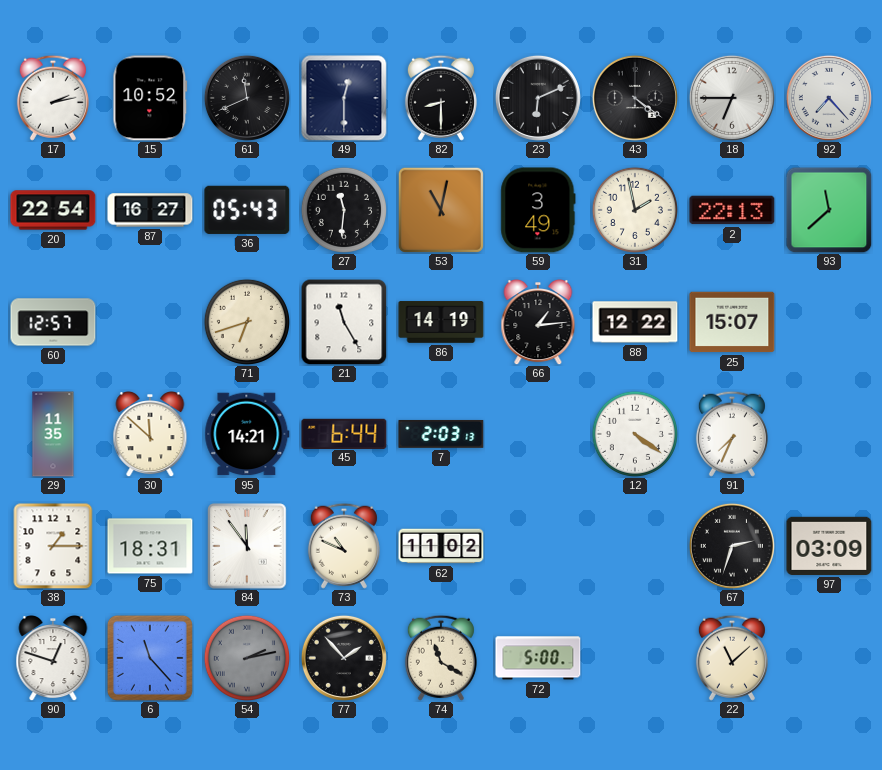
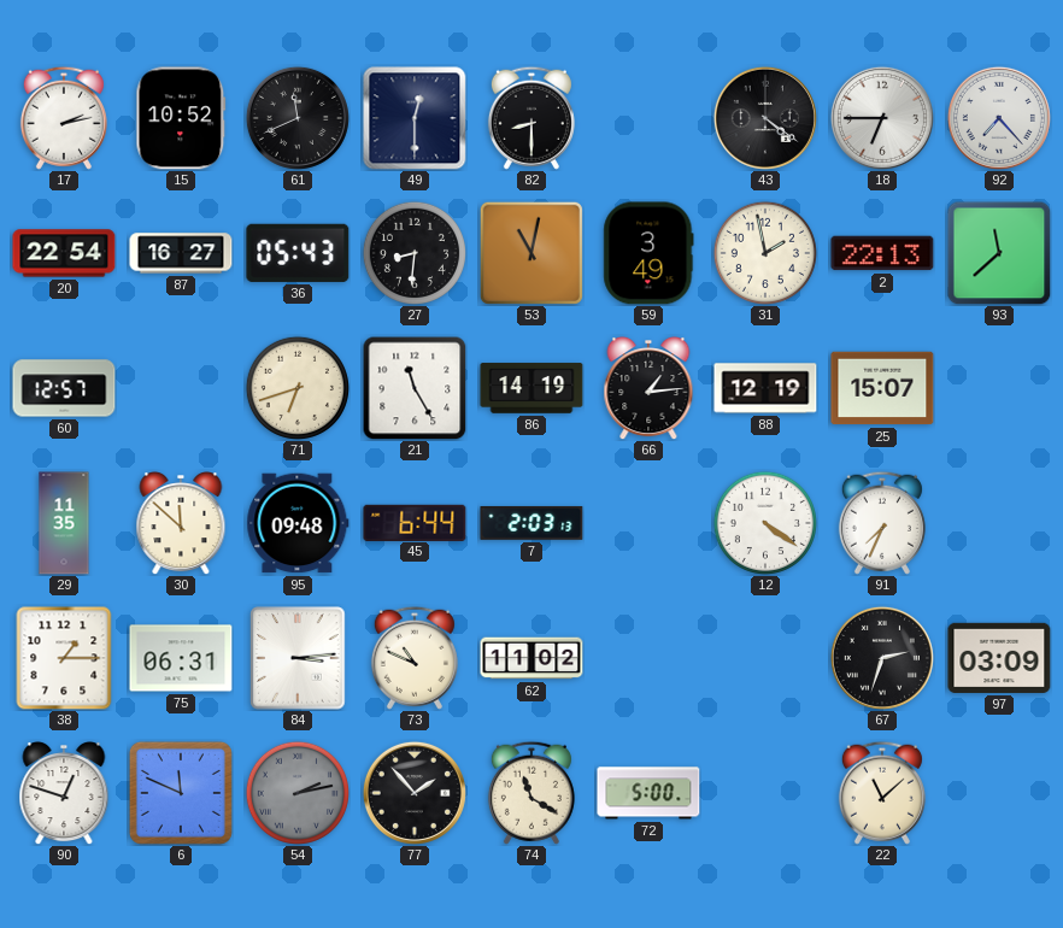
23: 6:11 -> none (538, 98)
27: 11:31 -> 8:31 (415, 253)
88: 12:22 -> 12:19 (765, 388)
95: 14:21 -> 09:48 (298, 523)
75: 18:31 -> 06:31 (181, 658)
84: 11:54 -> 3:14 (298, 658)
6: 11:23 -> 11:49 (181, 793)
